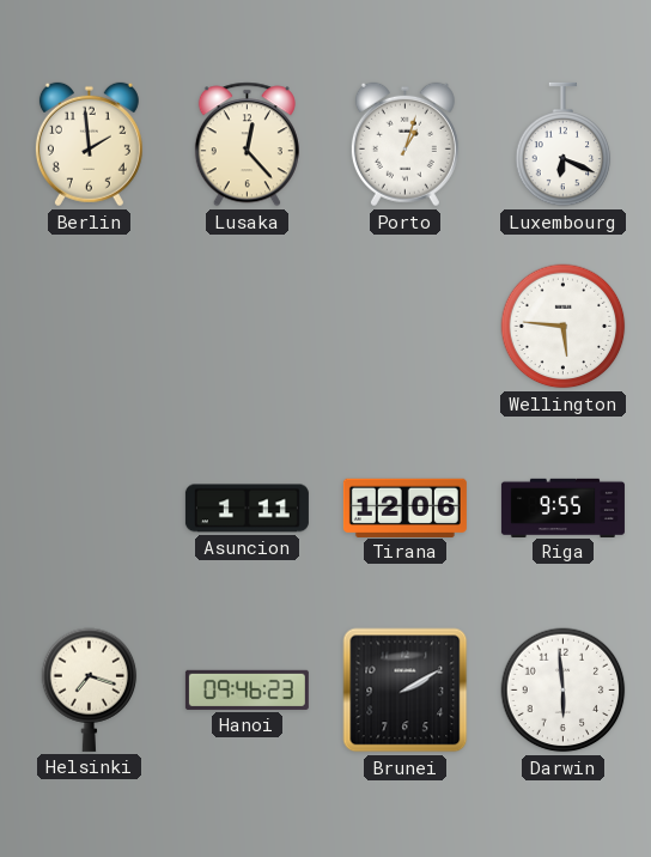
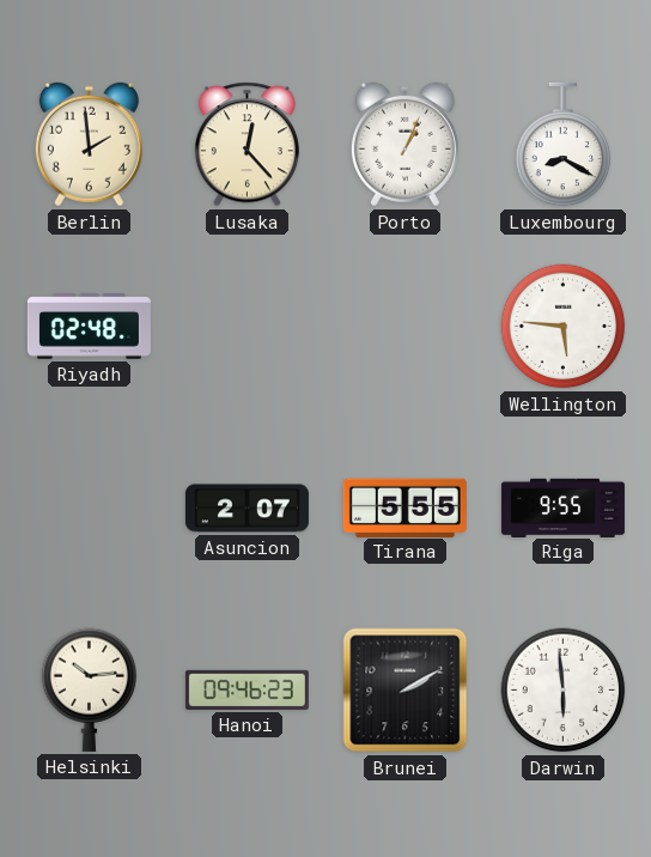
Porto: 1:03 -> 1:04 (404, 145)
Luxembourg: 6:19 -> 8:20 (564, 145)
Riyadh: none -> 02:48 (89, 327)
Asuncion: 1:11 -> 2:07 (247, 509)
Tirana: 12:06 -> 5:55 (404, 507)
Helsinki: 7:18 -> 10:14 (90, 689)
